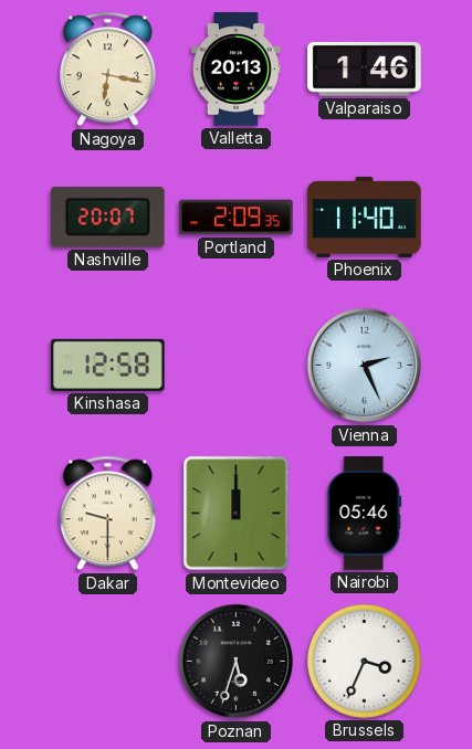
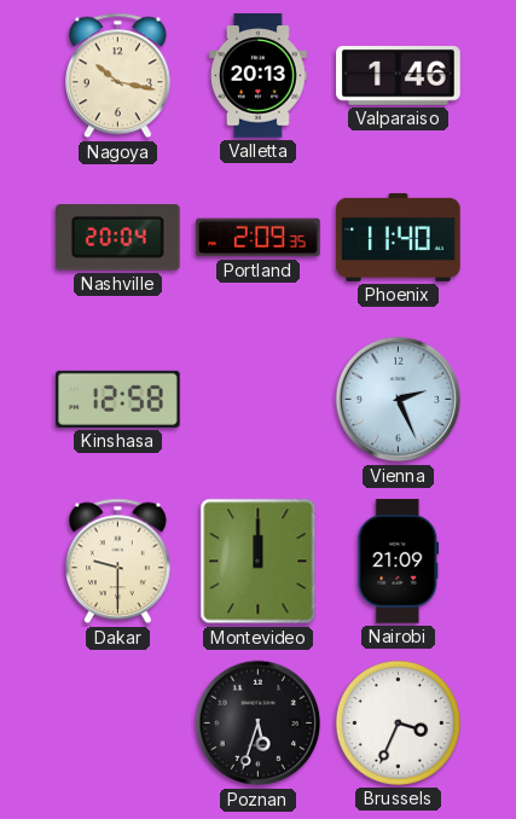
Nagoya: 6:17 -> 10:17 (117, 76)
Nashville: 20:07 -> 20:04 (118, 238)
Nairobi: 05:46 -> 21:09 (399, 562)
